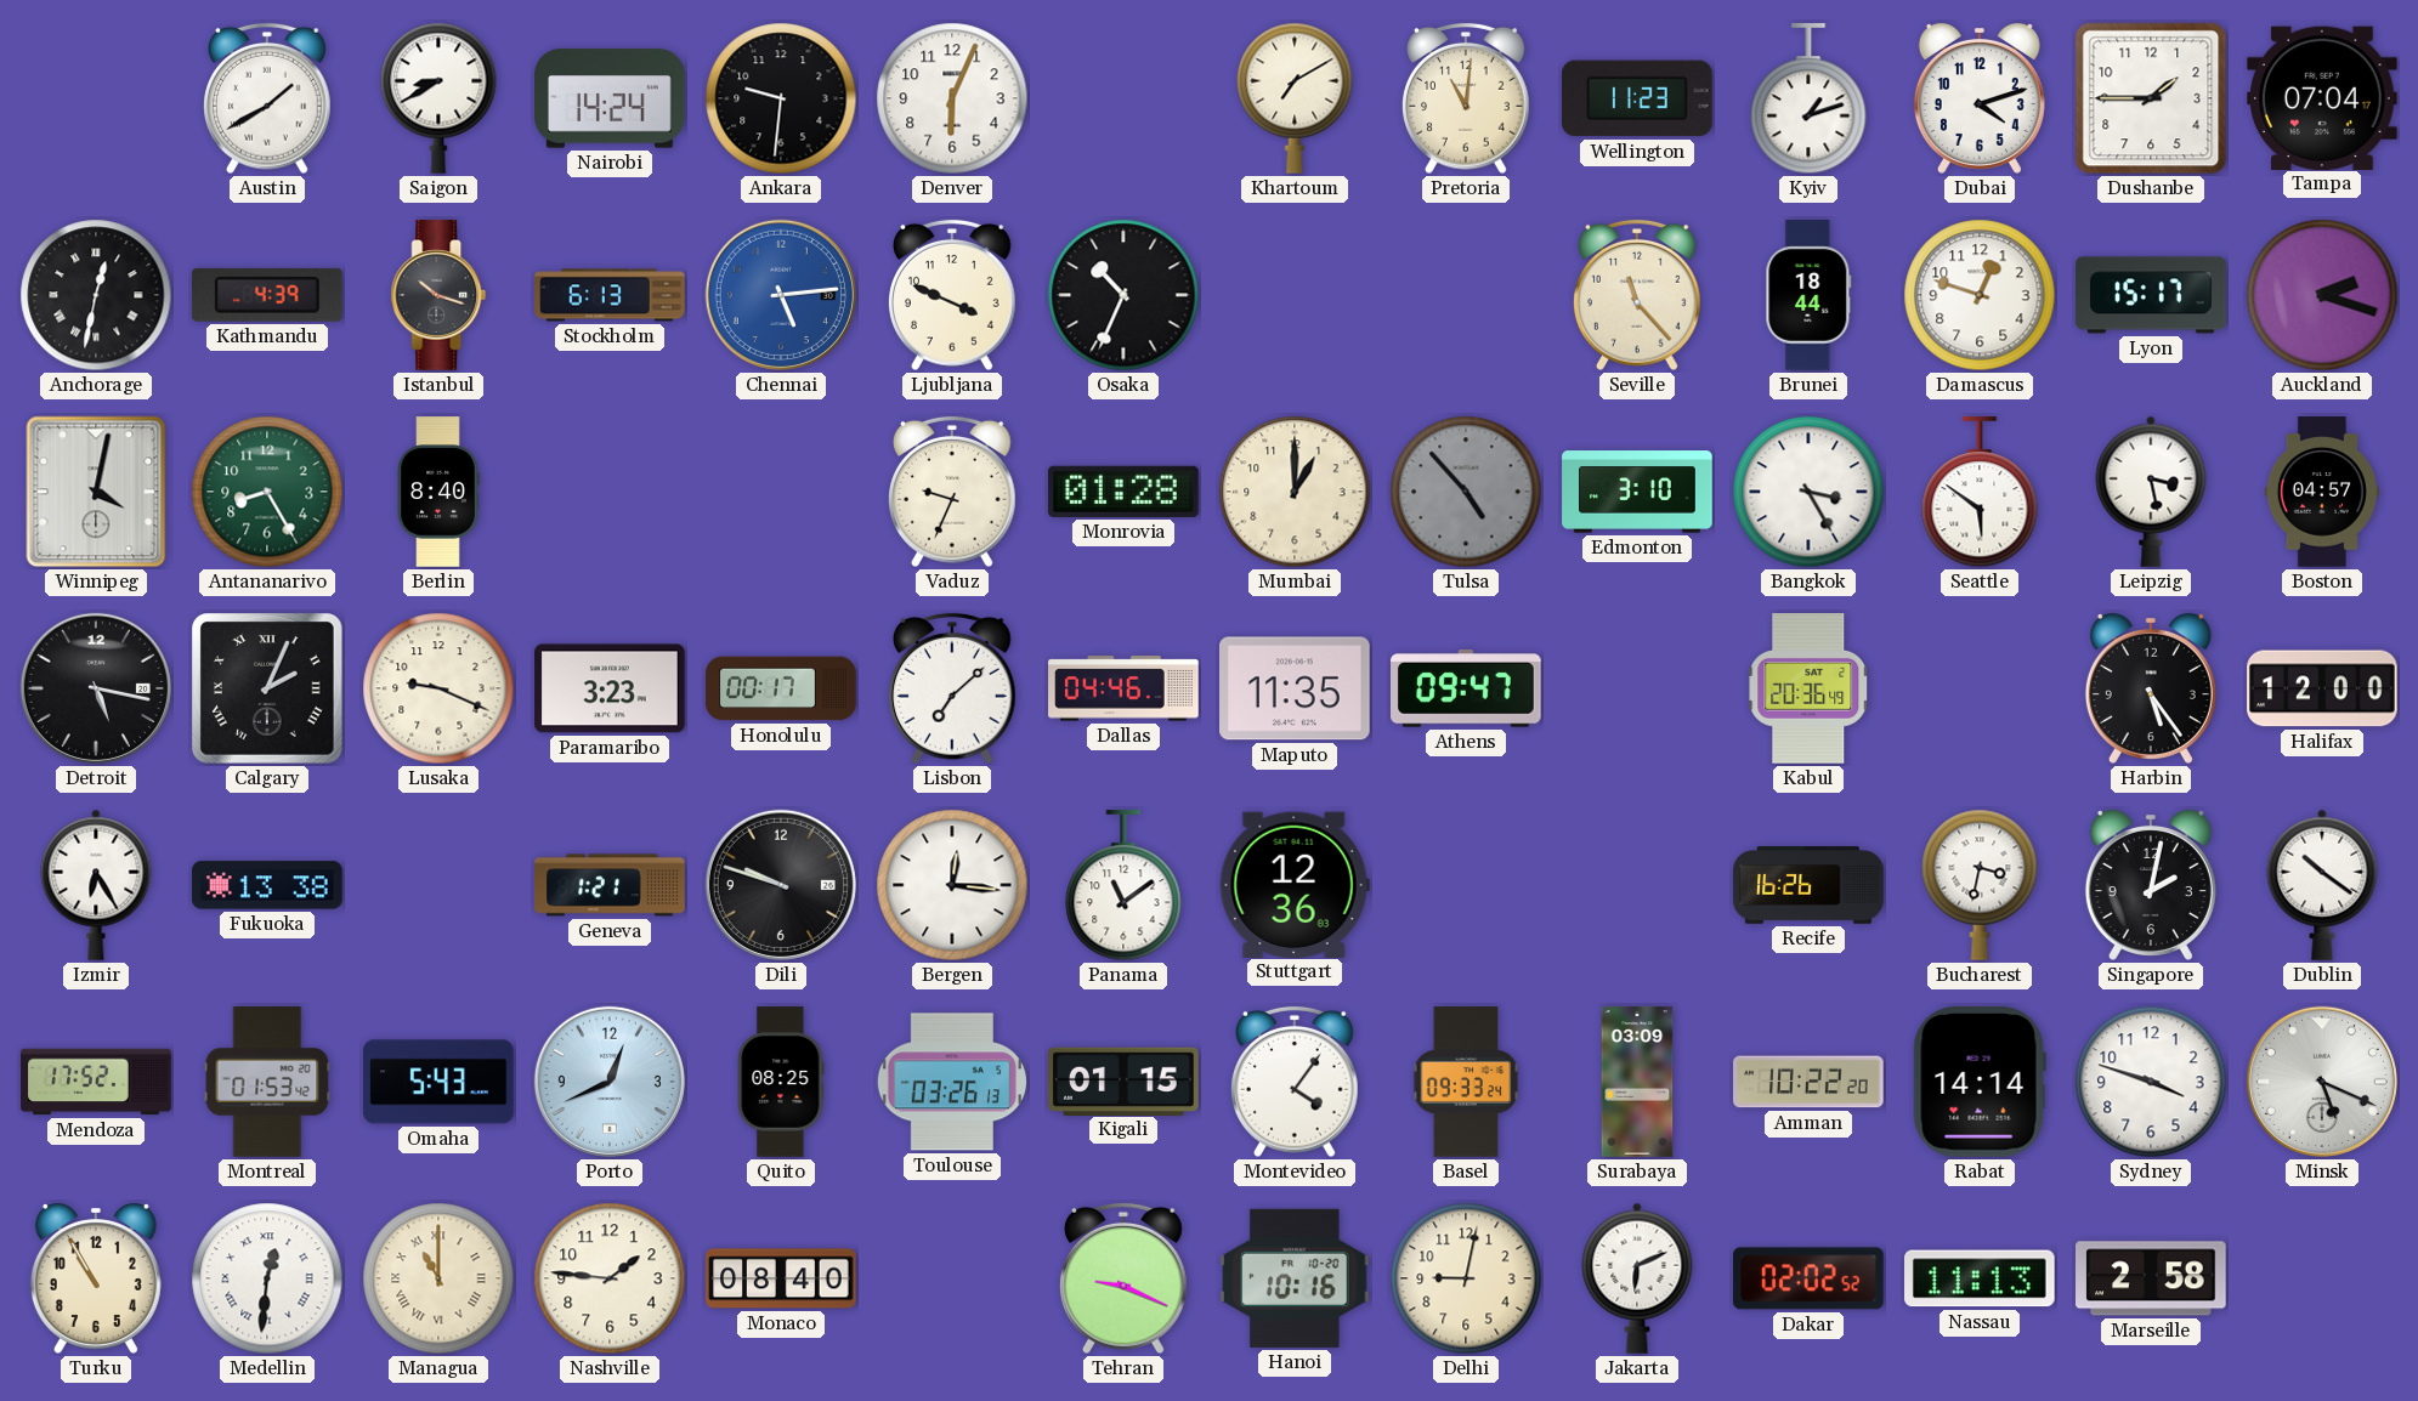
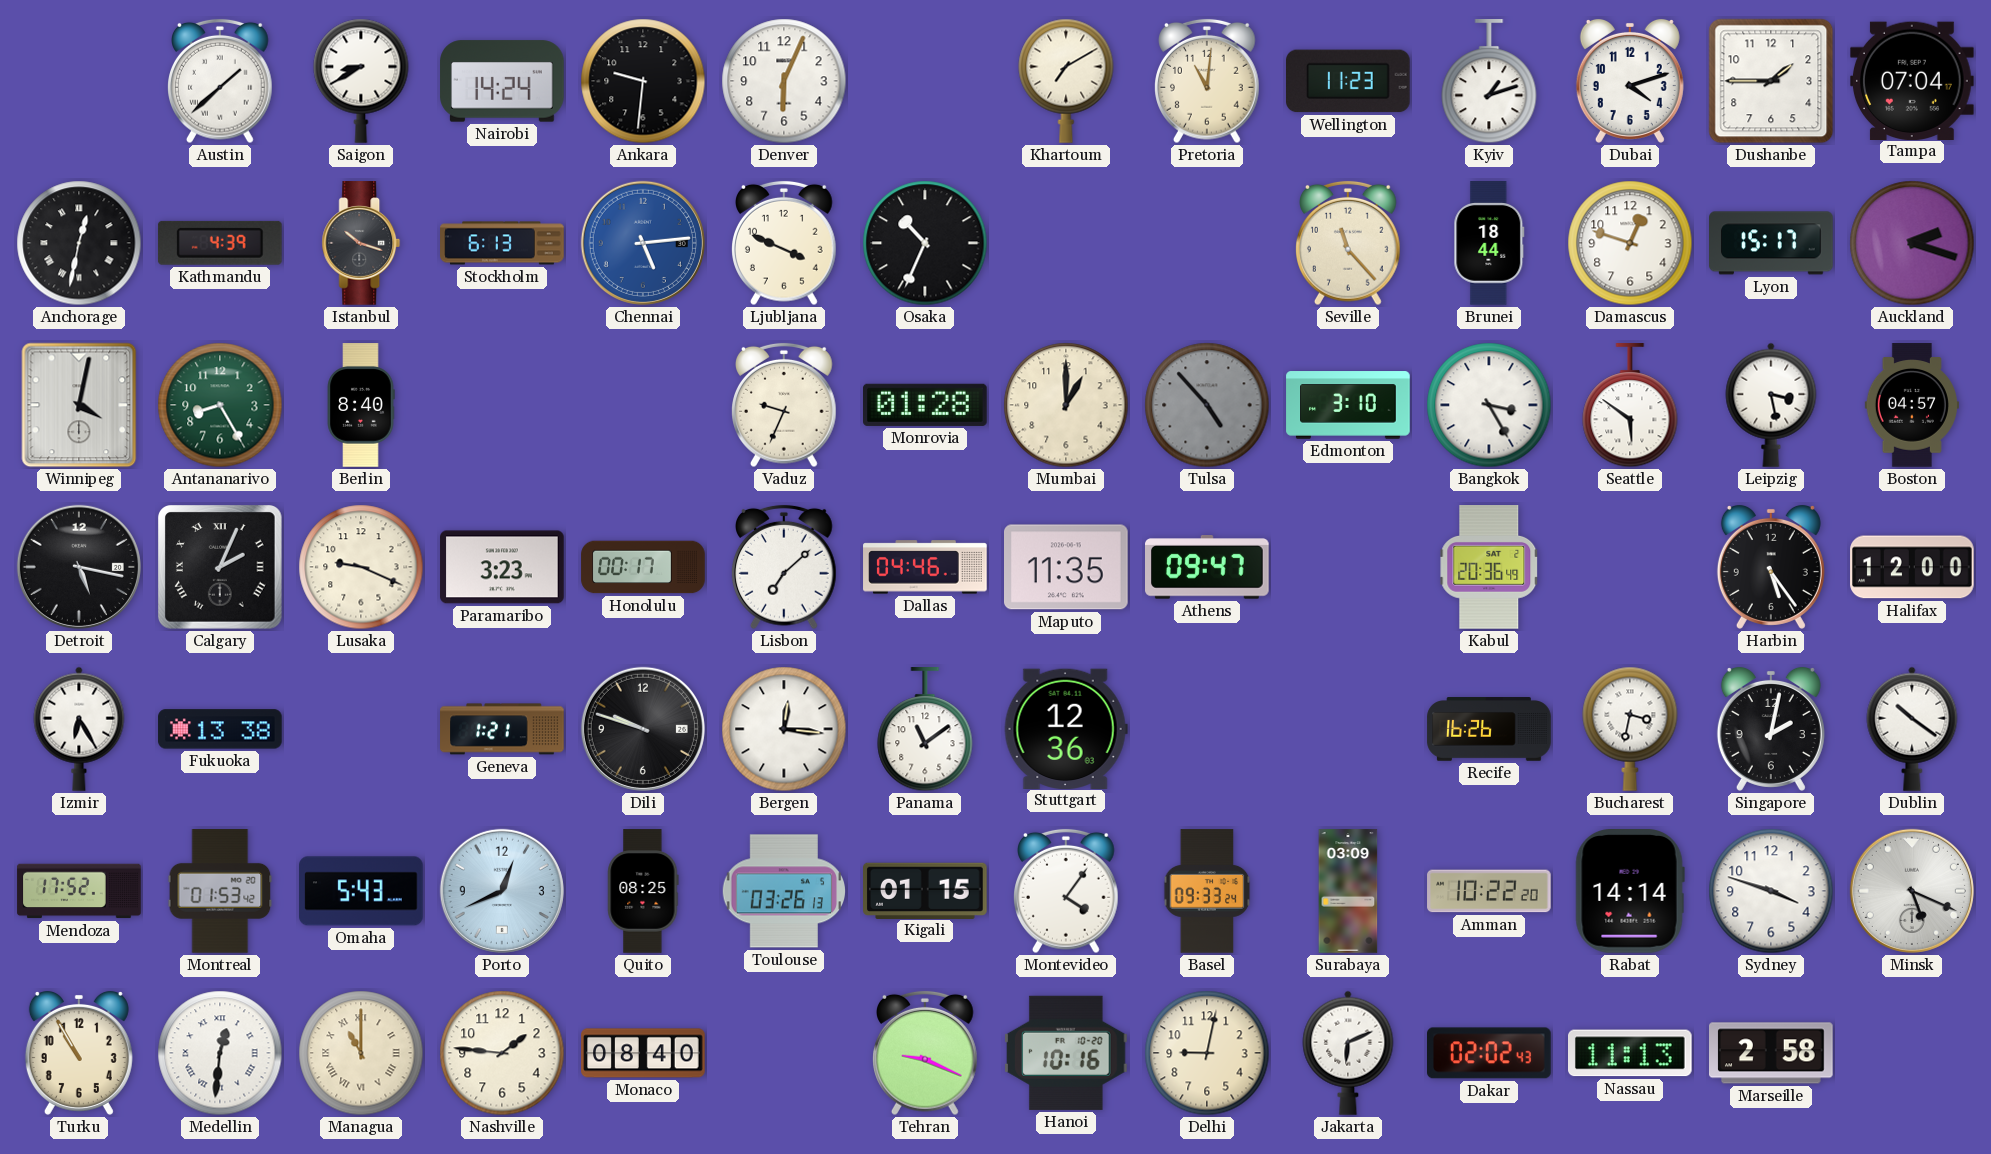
Austin: 1:40 -> 1:38 (221, 81)
Dakar: 02:02:52 -> 02:02:43 (1490, 1053)
